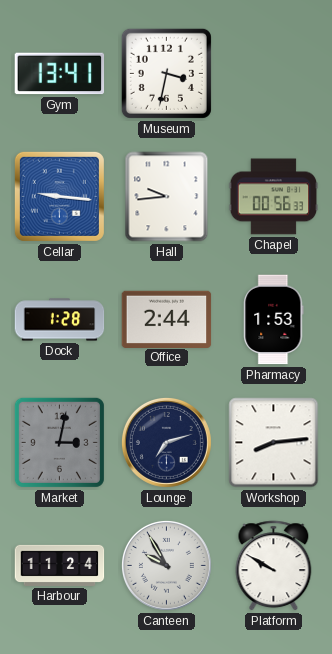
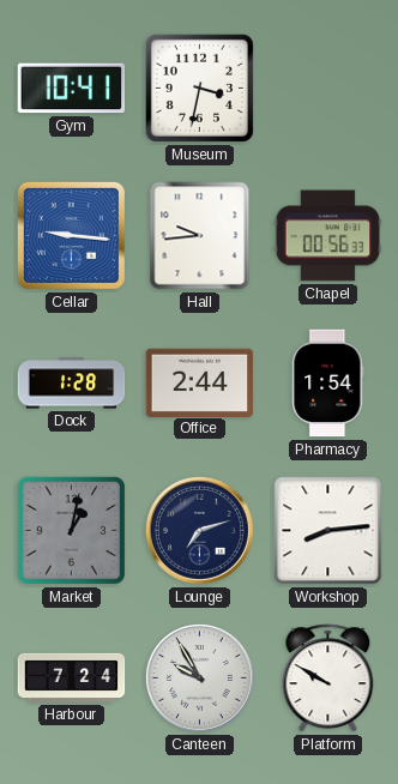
Gym: 13:41 -> 10:41 (72, 89)
Pharmacy: 1:53 -> 1:54 (328, 384)
Market: 3:02 -> 1:02 (71, 530)
Harbour: 11:24 -> 7:24 (72, 677)
